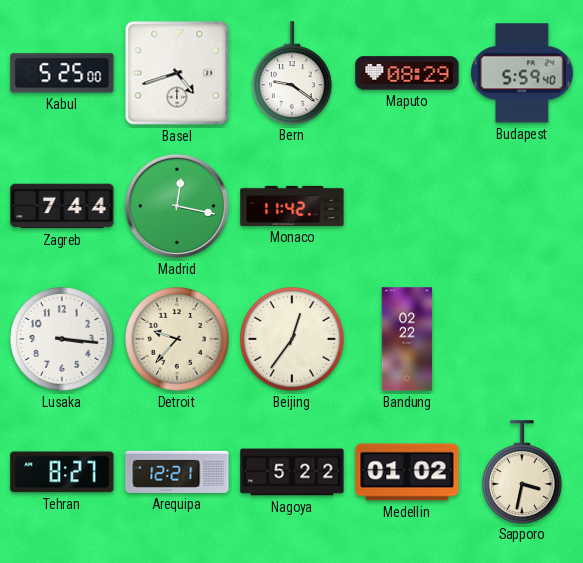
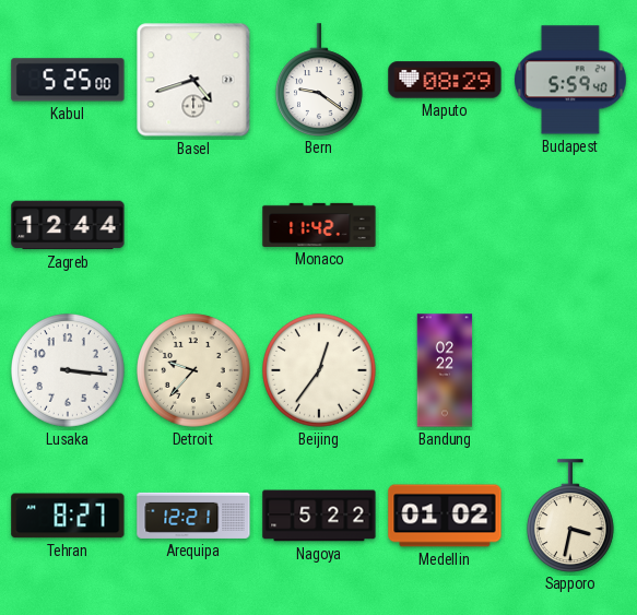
Zagreb: 7:44 -> 12:44 (68, 225)
Madrid: 12:17 -> none (177, 206)
